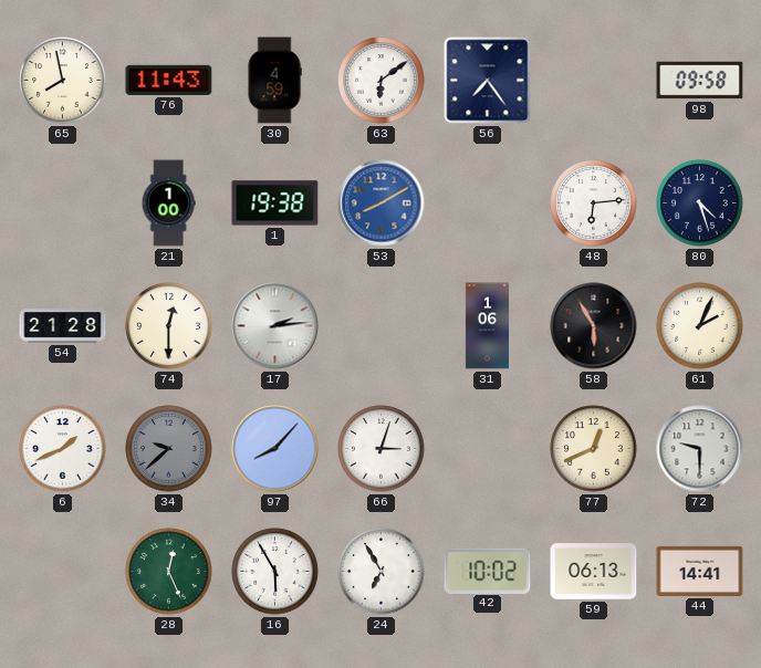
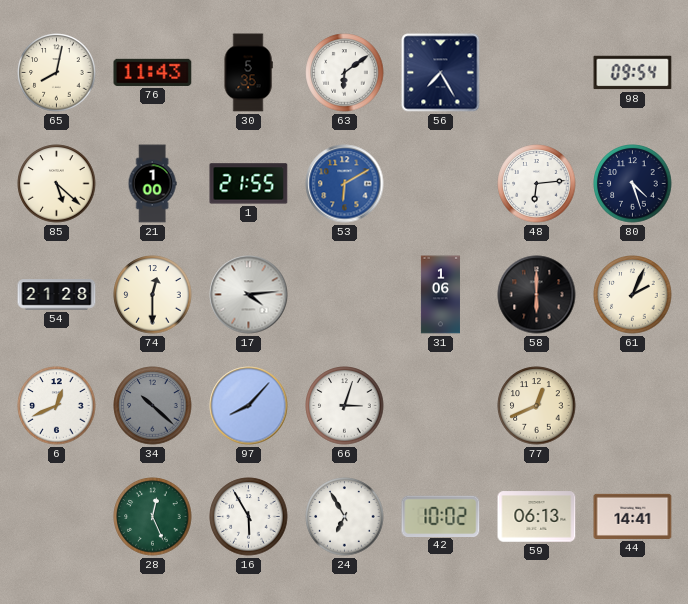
65: 7:58 -> 8:02 (57, 73)
30: 4:59 -> 5:35 (248, 73)
56: 7:24 -> 7:25 (441, 73)
98: 09:58 -> 09:54 (633, 73)
85: none -> 5:22 (57, 184)
1: 19:38 -> 21:55 (249, 184)
53: 8:10 -> 6:10 (345, 184)
17: 2:14 -> 4:14 (249, 295)
58: 5:55 -> 6:00 (537, 295)
6: 1:41 -> 12:41 (57, 406)
34: 9:38 -> 10:22 (153, 406)
72: 9:30 -> none (700, 449)
